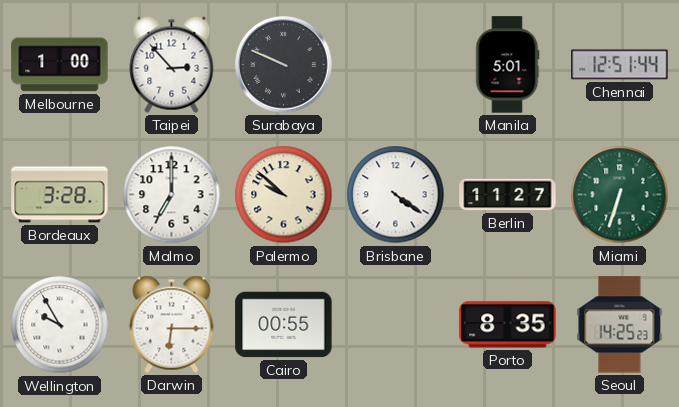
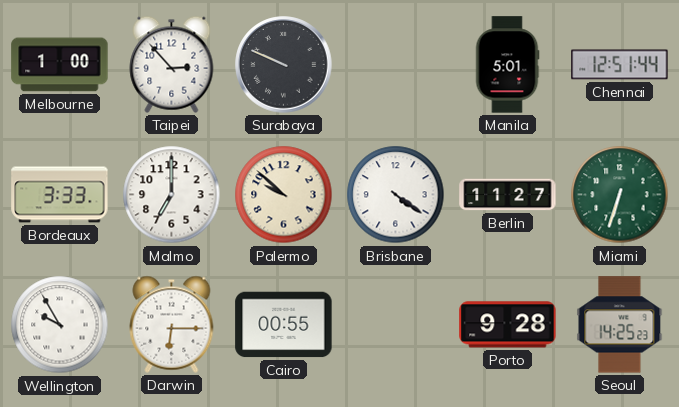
Bordeaux: 3:28 -> 3:33 (60, 195)
Porto: 8:35 -> 9:28 (508, 325)
